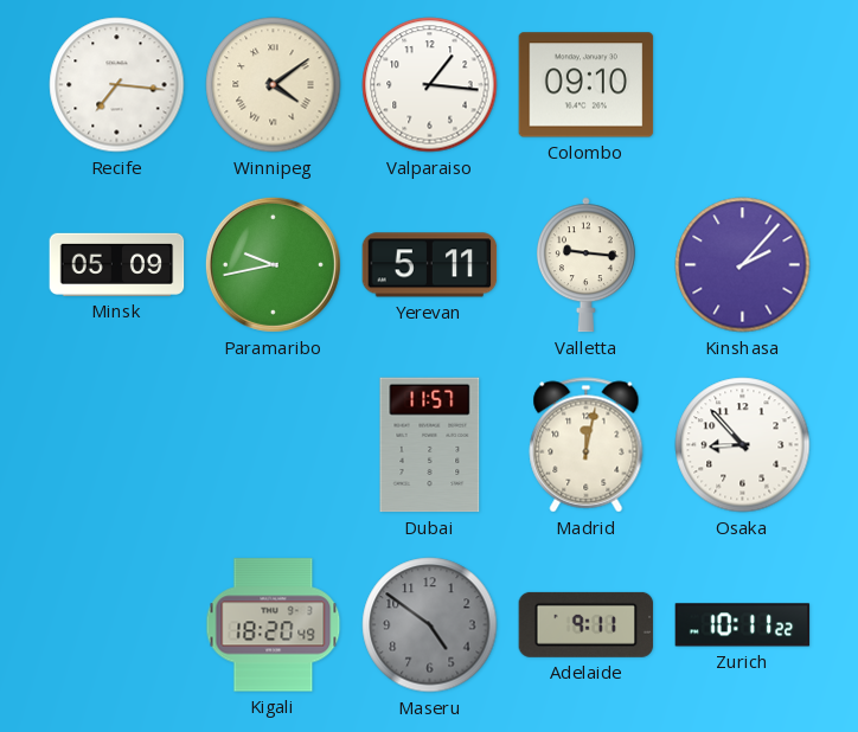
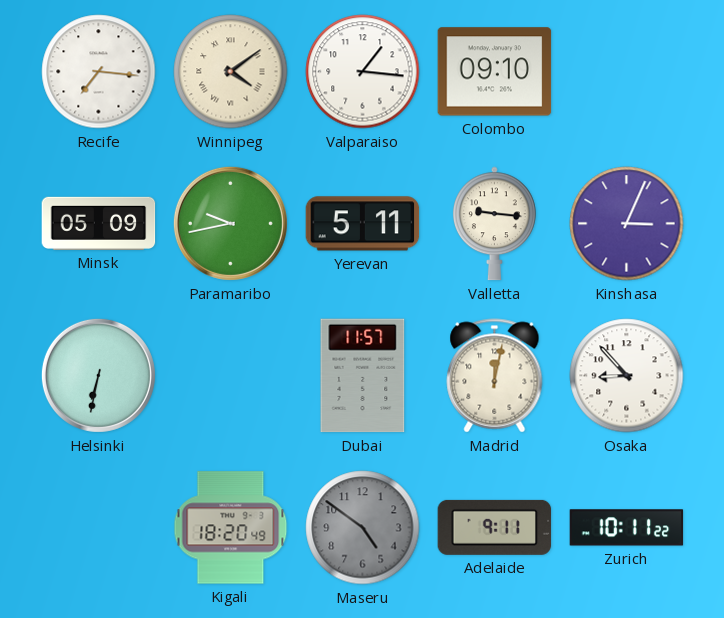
Kinshasa: 2:07 -> 3:04 (627, 224)
Helsinki: none -> 6:32 (98, 375)
